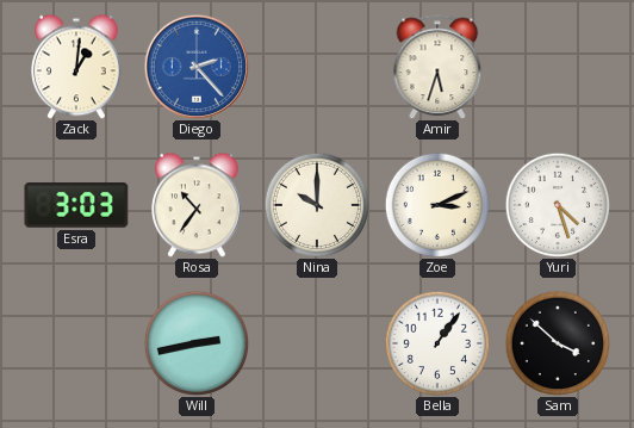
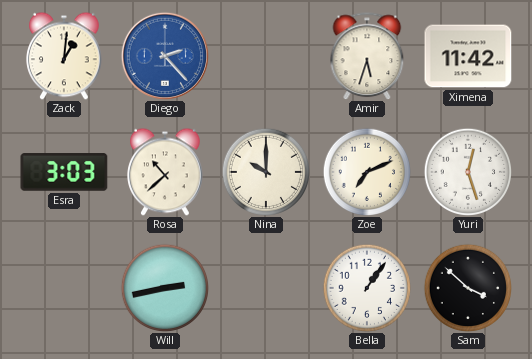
Ximena: none -> 11:42 (468, 56)
Rosa: 10:36 -> 10:38 (166, 172)
Zoe: 3:11 -> 7:11 (366, 171)
Yuri: 4:27 -> 12:27 (467, 171)
